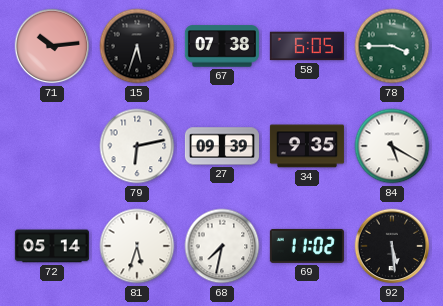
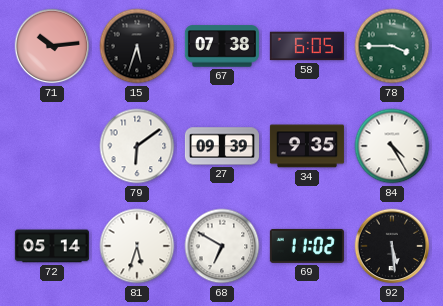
79: 6:13 -> 6:09 (137, 146)
84: 5:20 -> 4:25 (392, 146)
68: 7:32 -> 6:50 (222, 246)
